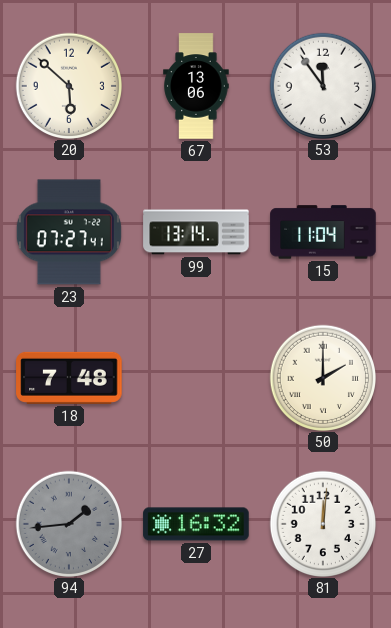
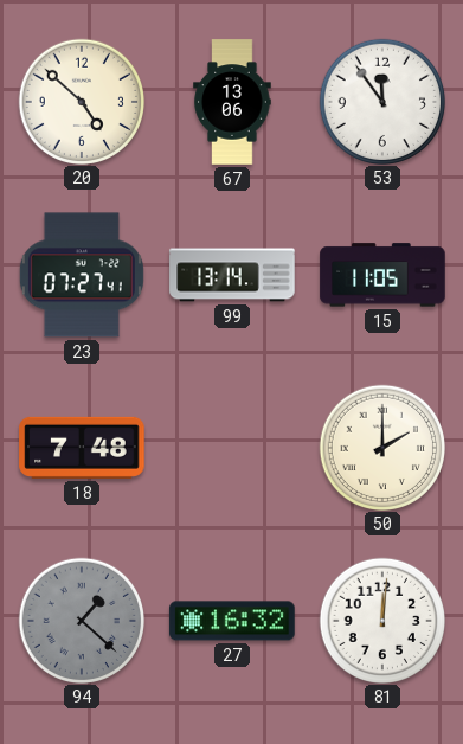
20: 5:52 -> 4:52 (81, 101)
15: 11:04 -> 11:05 (382, 275)
94: 1:44 -> 1:22 (81, 620)
